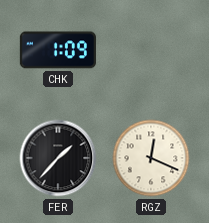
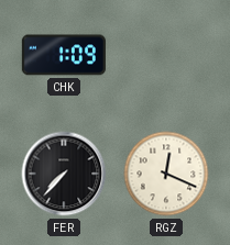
FER: 1:37 -> 7:37 (64, 174)
